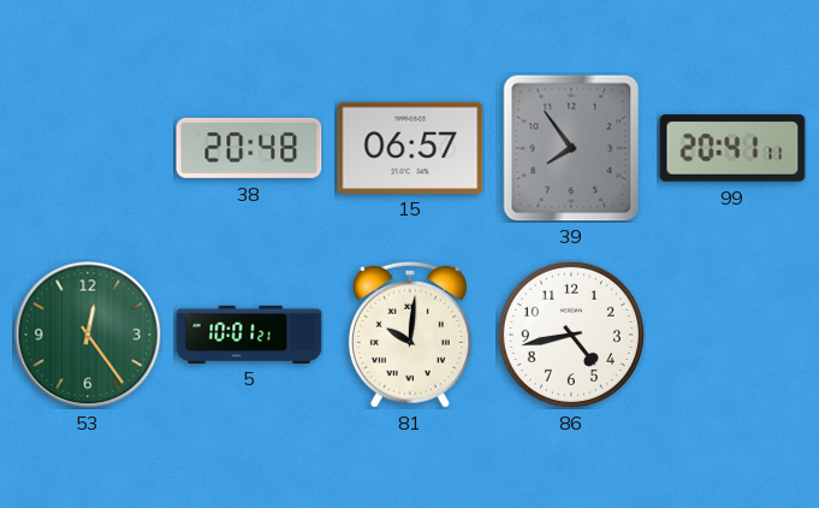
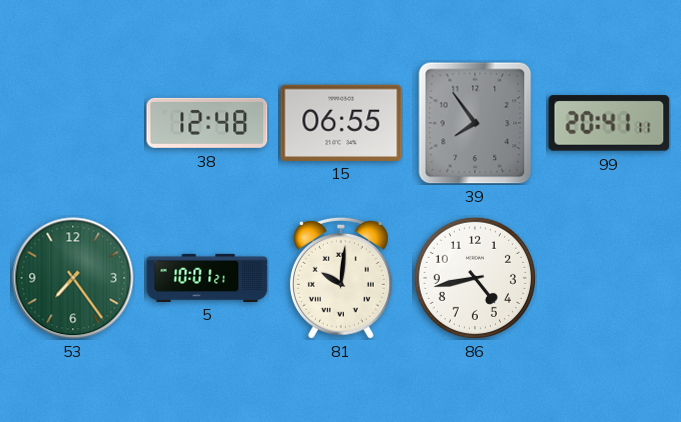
38: 20:48 -> 12:48 (207, 123)
15: 06:57 -> 06:55 (341, 122)
53: 12:24 -> 7:24 (73, 278)
